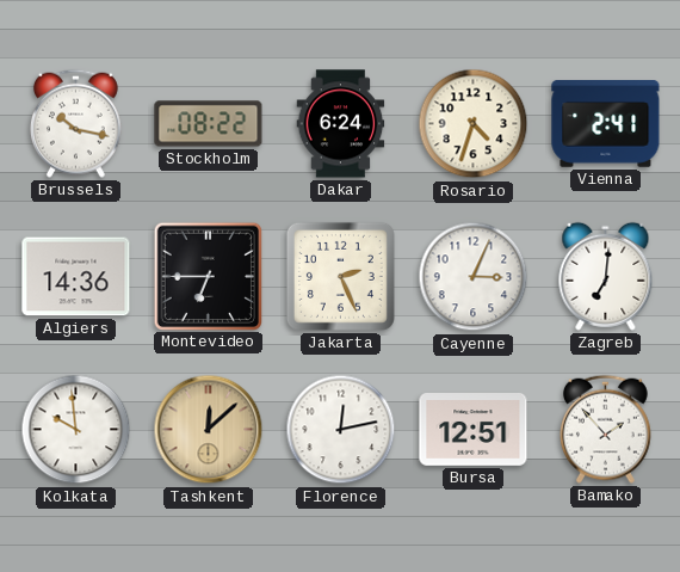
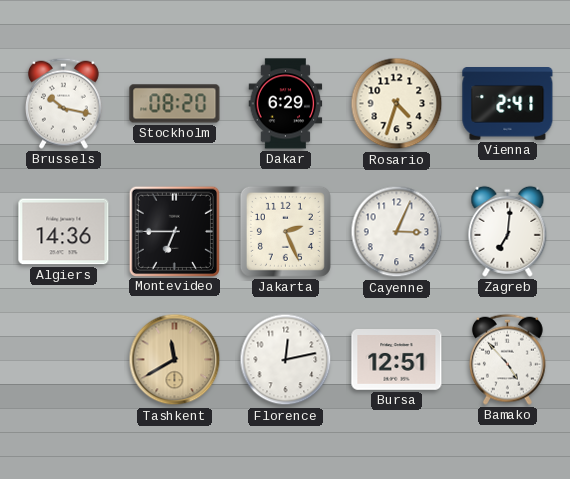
Stockholm: 08:22 -> 08:20 (175, 104)
Dakar: 6:24 -> 6:29 (286, 104)
Kolkata: 9:59 -> none (76, 430)
Tashkent: 12:08 -> 11:40 (175, 360)
Bamako: 1:53 -> 4:53 (507, 359)
